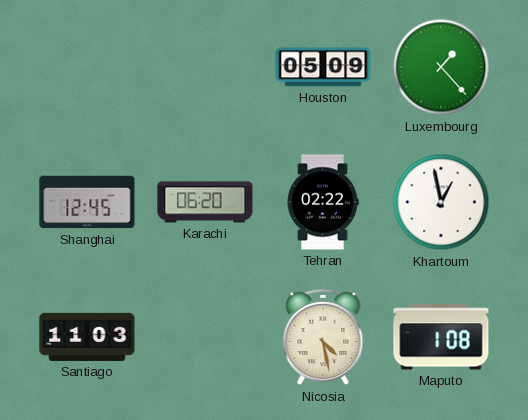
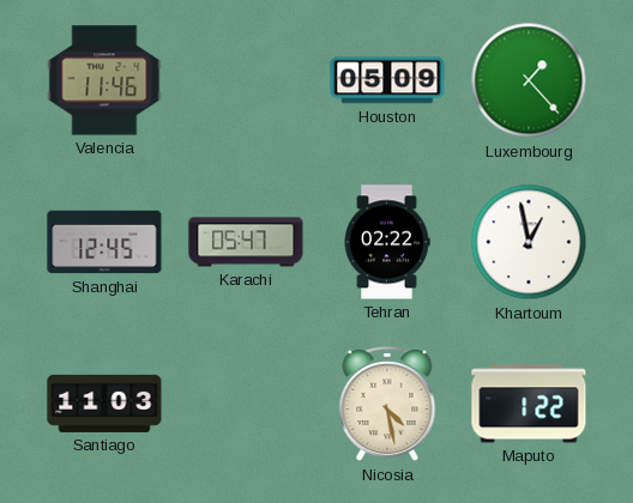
Valencia: none -> 11:46 (104, 80)
Karachi: 06:20 -> 05:47 (246, 242)
Maputo: 1:08 -> 1:22 (529, 404)
